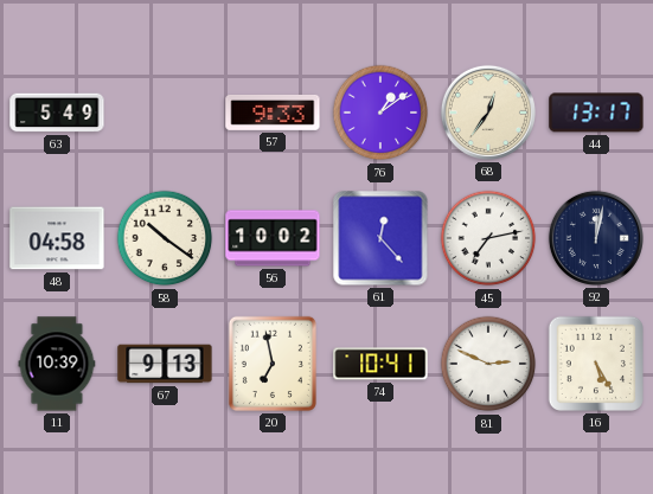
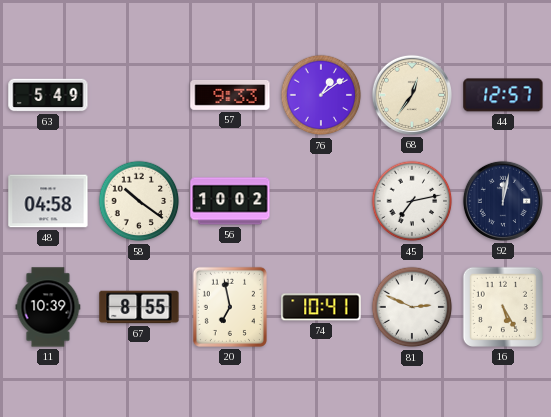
44: 13:17 -> 12:57 (503, 95)
61: 12:23 -> none (380, 238)
67: 9:13 -> 8:55 (139, 307)
